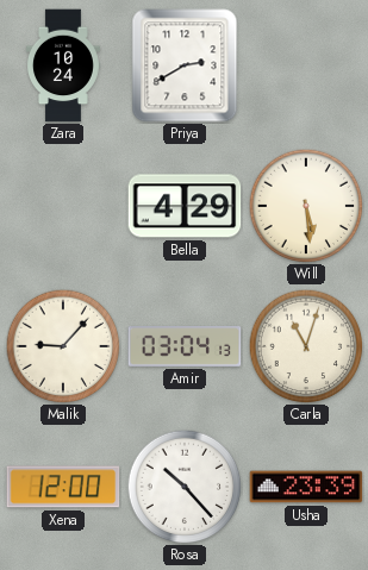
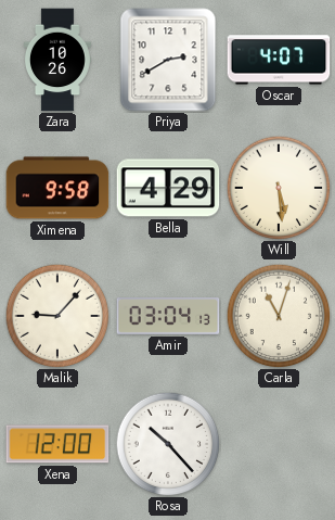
Zara: 10:24 -> 10:26 (57, 60)
Oscar: none -> 4:07 (279, 60)
Ximena: none -> 9:58 (57, 188)
Usha: 23:39 -> none (306, 487)
